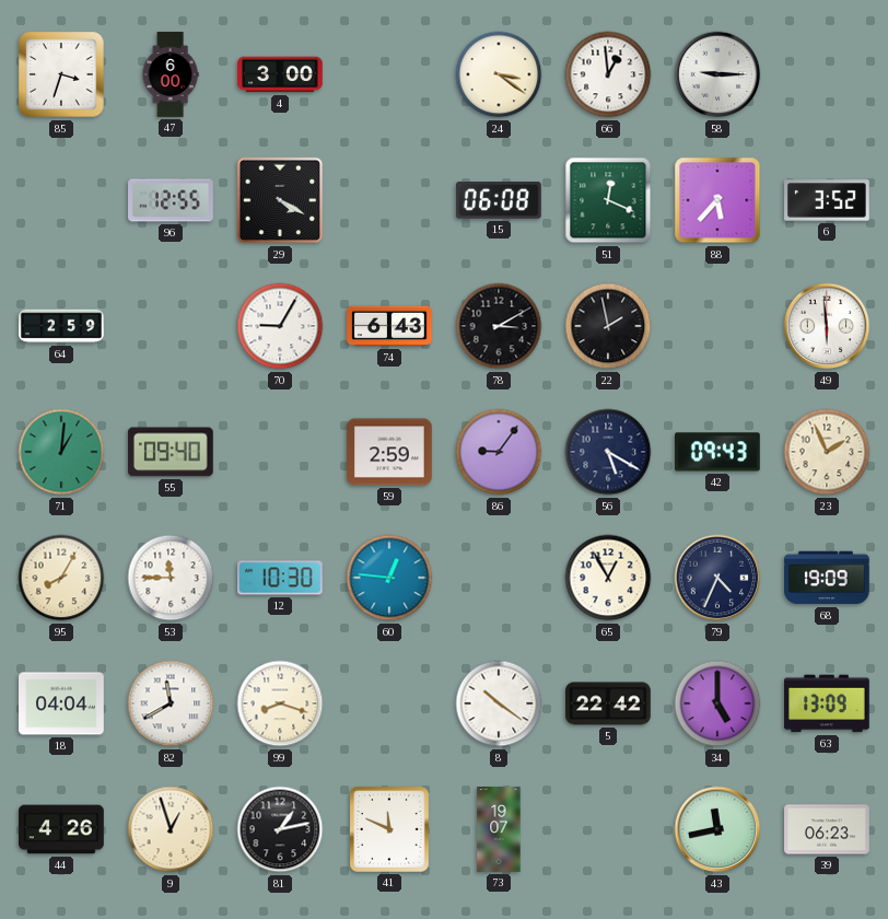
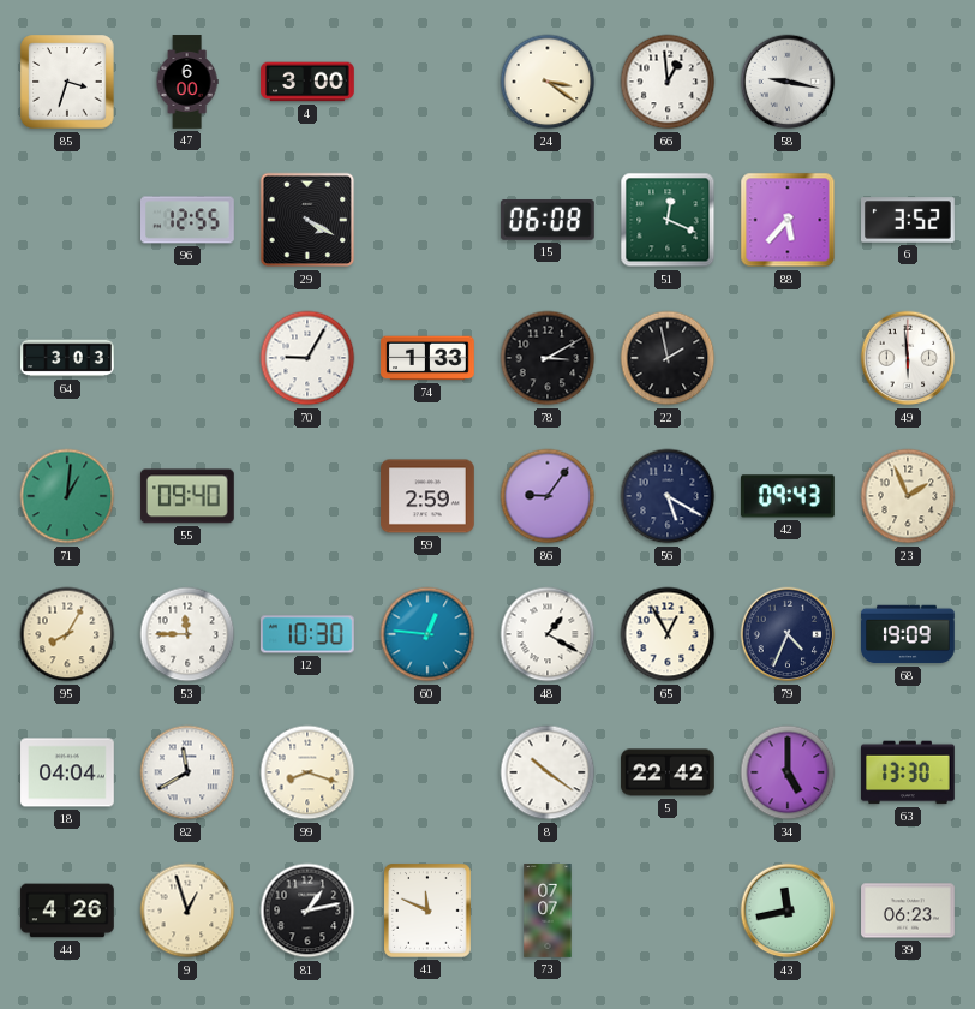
58: 9:15 -> 9:17 (788, 82)
64: 2:59 -> 3:03 (67, 358)
74: 6:43 -> 1:33 (427, 358)
48: none -> 1:20 (548, 634)
63: 13:09 -> 13:30 (909, 772)
73: 19:07 -> 07:07 (548, 911)
